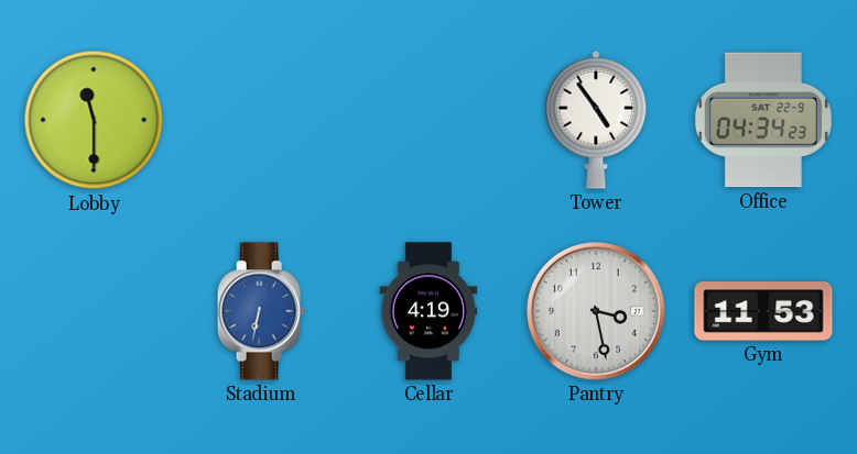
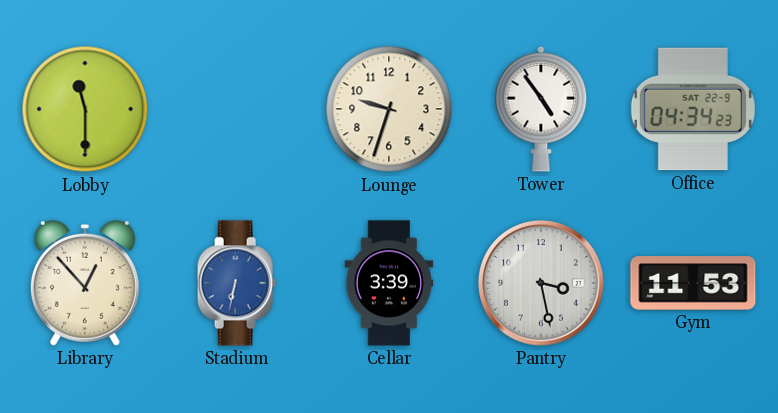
Lounge: none -> 9:33 (389, 109)
Library: none -> 12:53 (85, 283)
Cellar: 4:19 -> 3:39 (389, 283)
